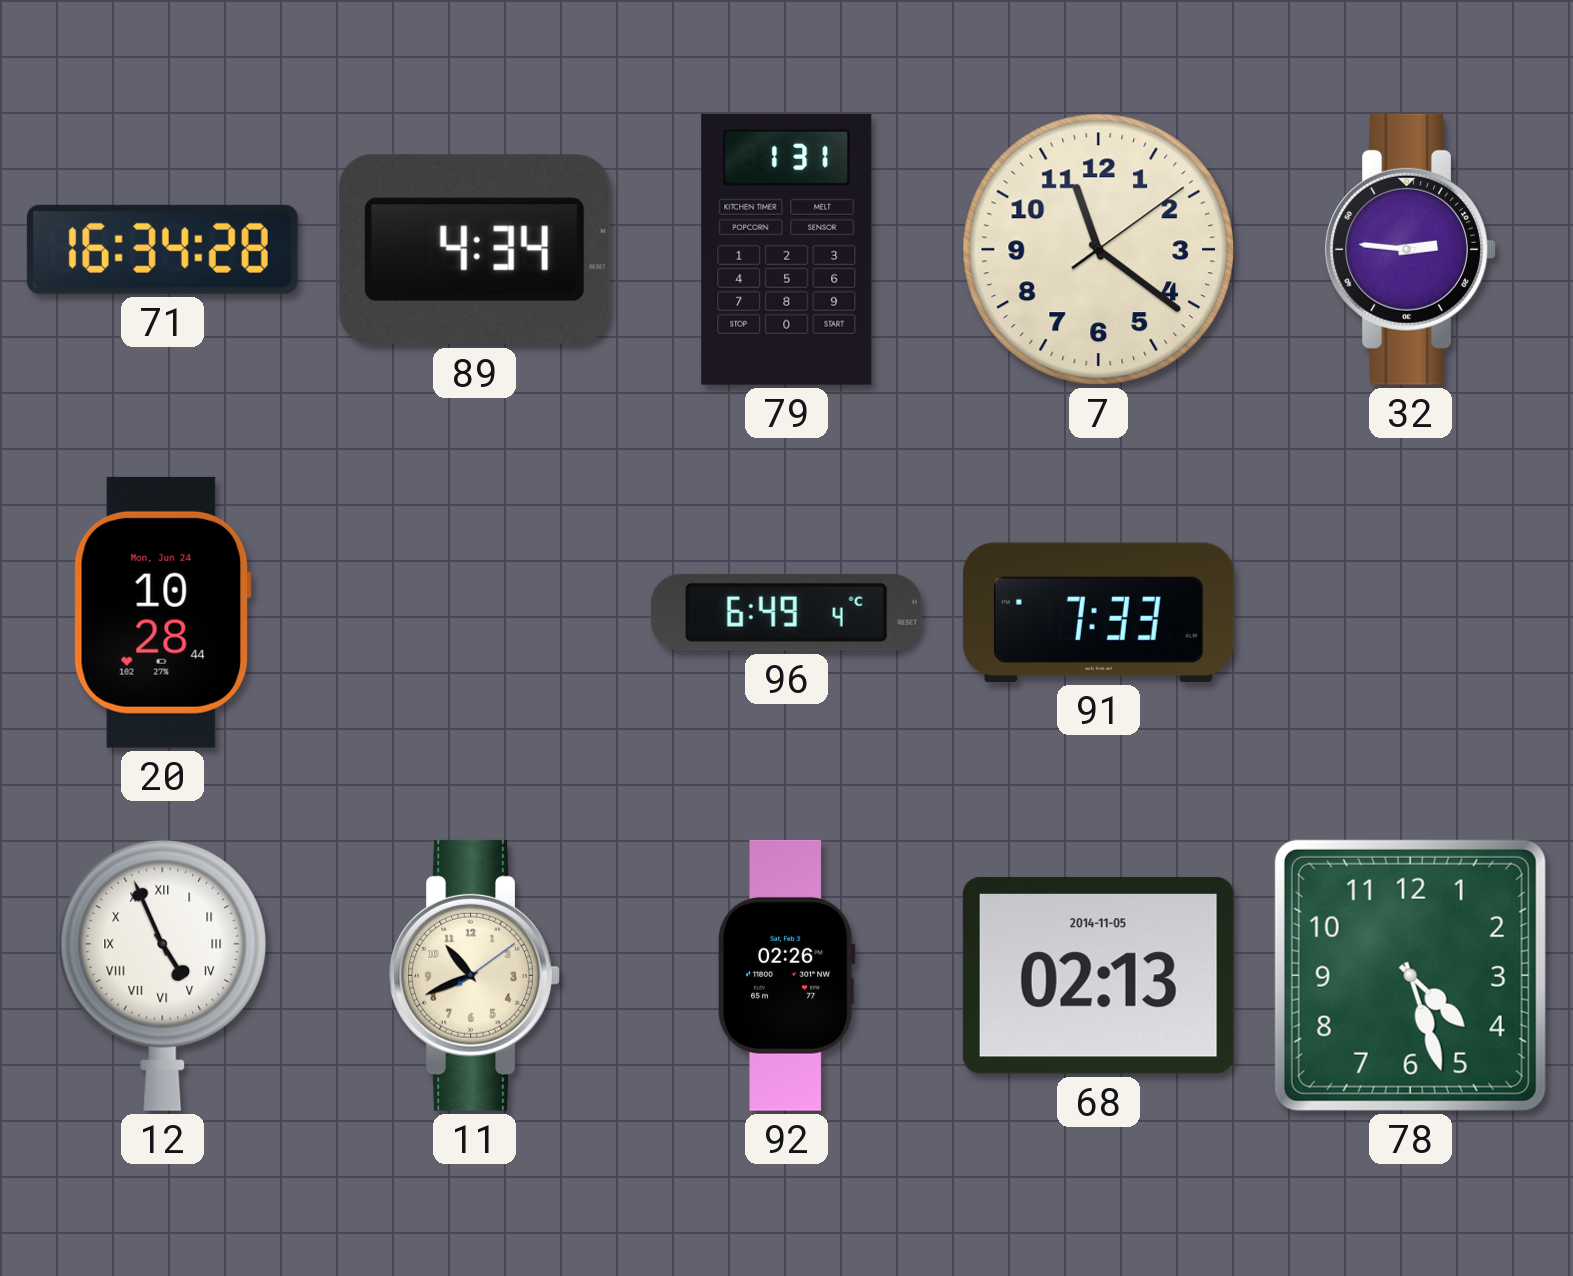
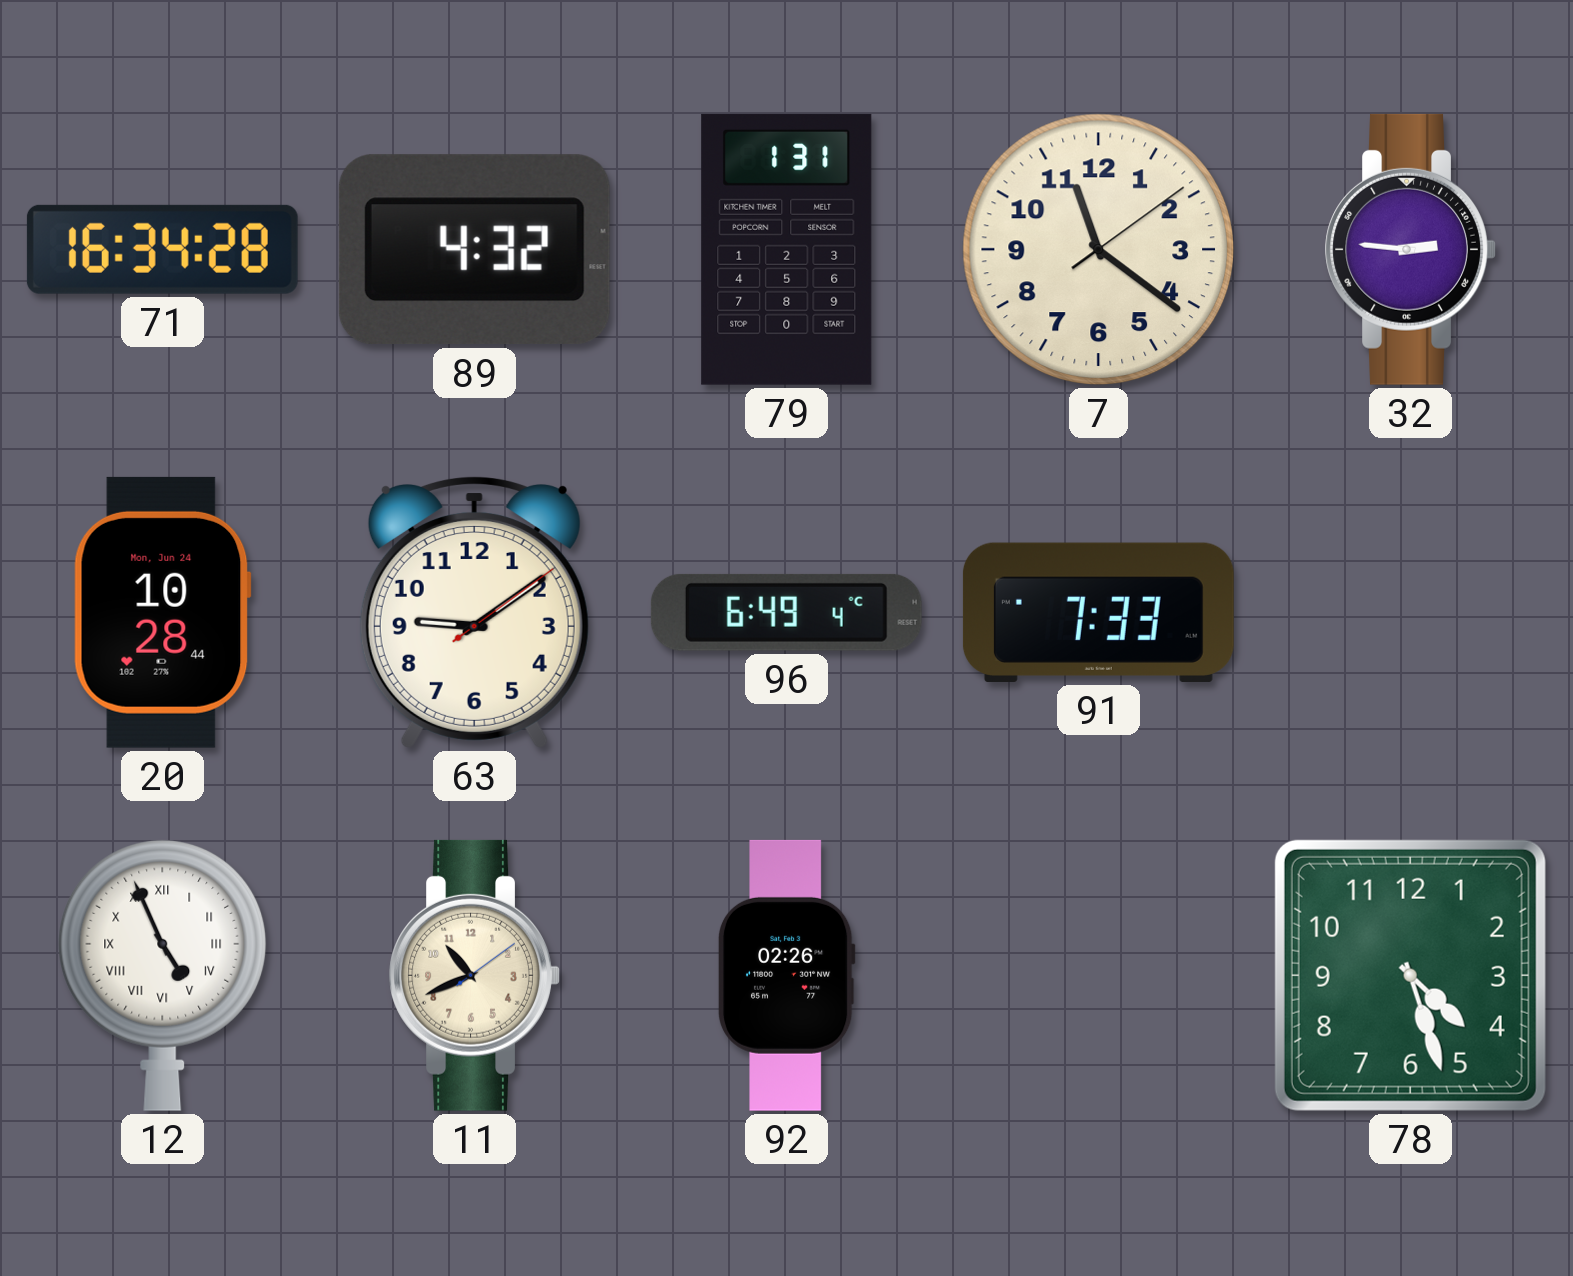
89: 4:34 -> 4:32 (474, 250)
63: none -> 9:09 (474, 613)
68: 02:13 -> none (1098, 975)
